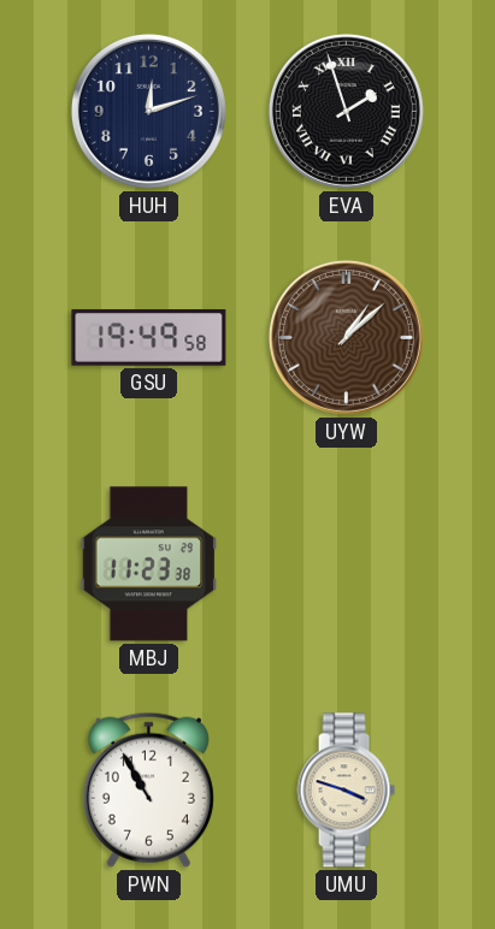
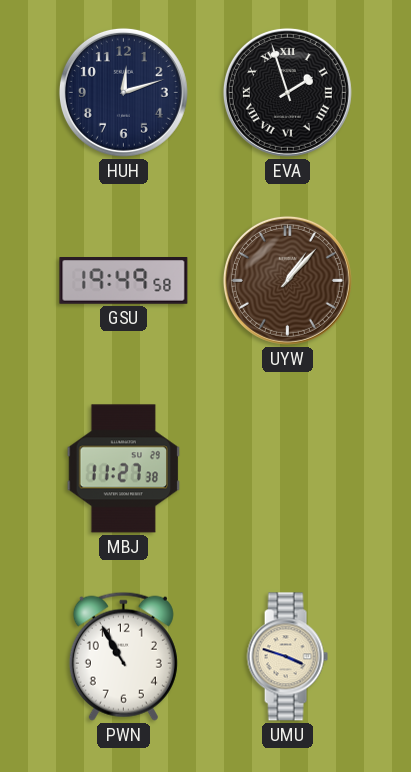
UYW: 1:08 -> 1:07 (287, 280)
MBJ: 11:23 -> 11:27 (124, 469)
